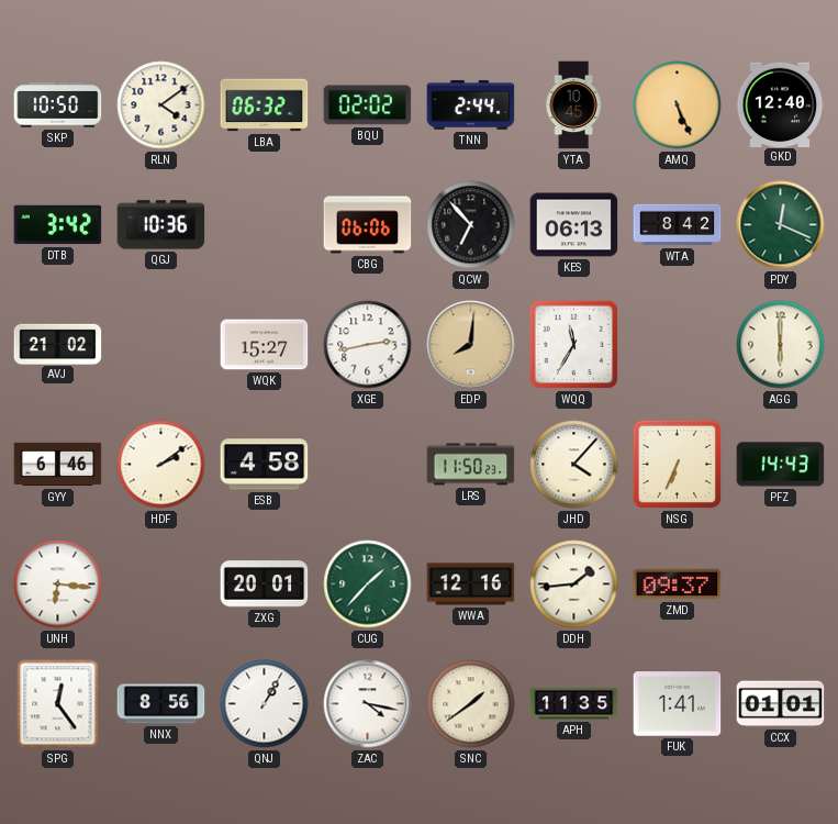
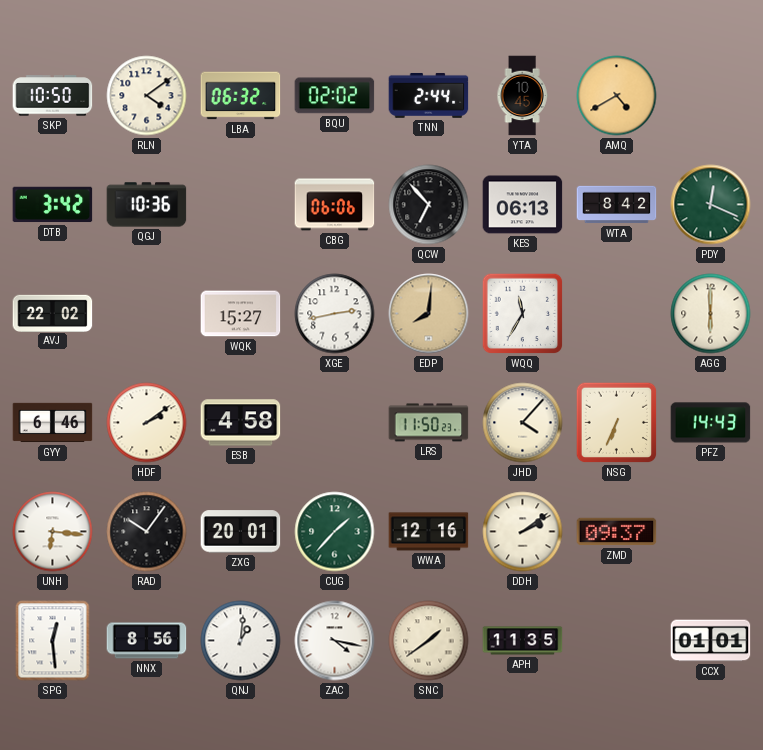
AMQ: 5:26 -> 4:40 (617, 96)
GKD: 12:40 -> none (781, 104)
AVJ: 21:02 -> 22:02 (53, 313)
RAD: none -> 10:06 (147, 532)
DDH: 1:44 -> 2:09 (523, 532)
SPG: 12:24 -> 12:29 (53, 641)
QNJ: 1:05 -> 1:01 (241, 641)
FUK: 1:41 -> none (678, 704)
